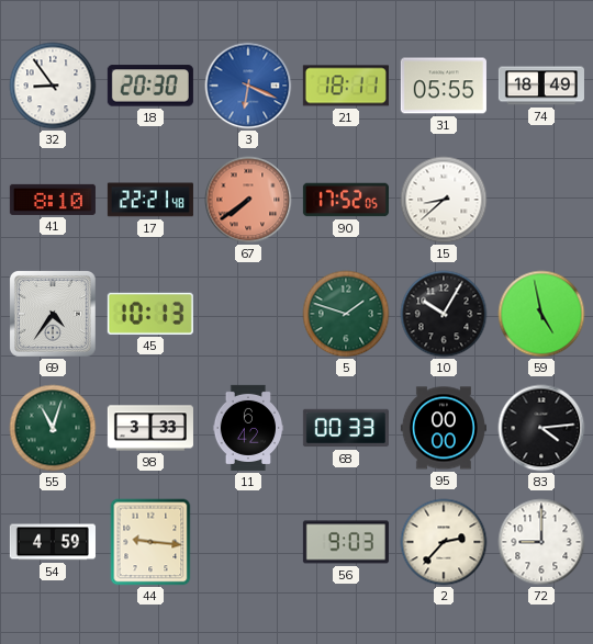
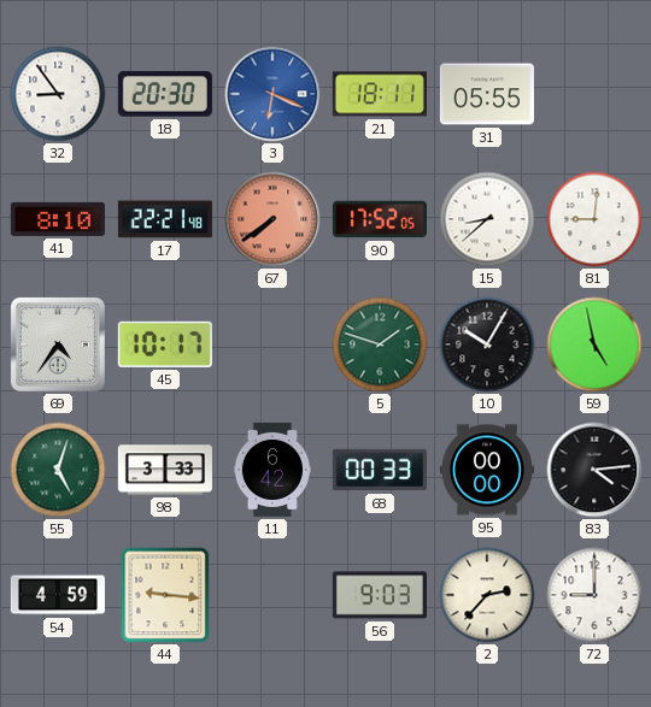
74: 18:49 -> none (541, 86)
81: none -> 9:01 (594, 219)
45: 10:13 -> 10:17 (165, 344)
55: 11:03 -> 5:03 (58, 470)
